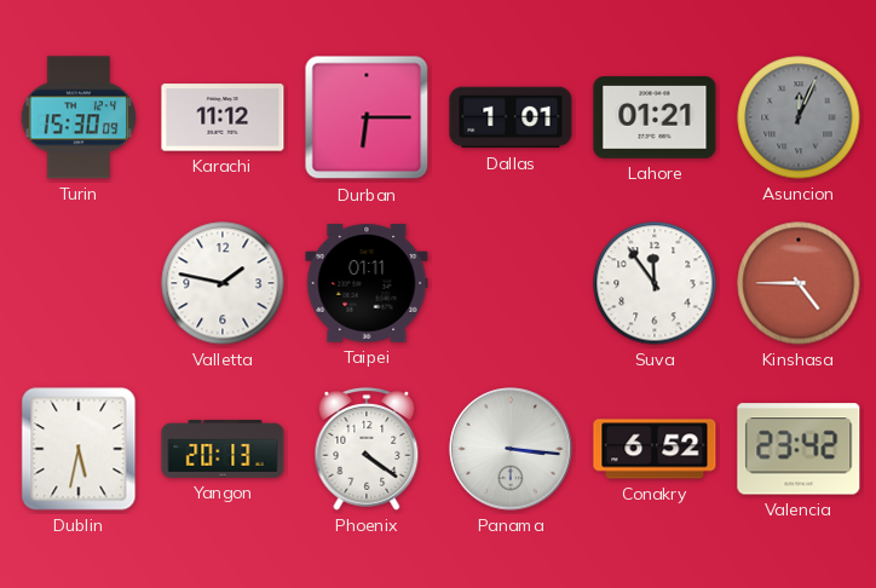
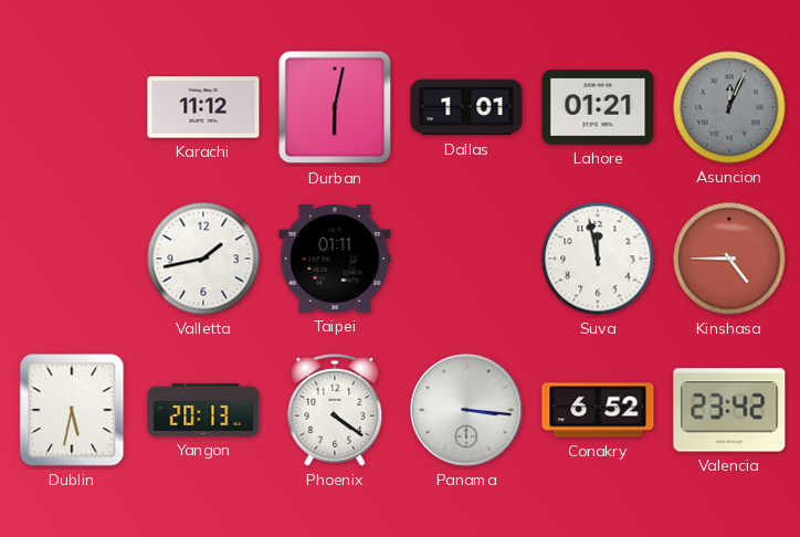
Turin: 15:30 -> none (77, 117)
Durban: 6:15 -> 6:02 (335, 107)
Valletta: 1:47 -> 1:43 (203, 259)
Suva: 11:54 -> 11:58 (598, 259)
